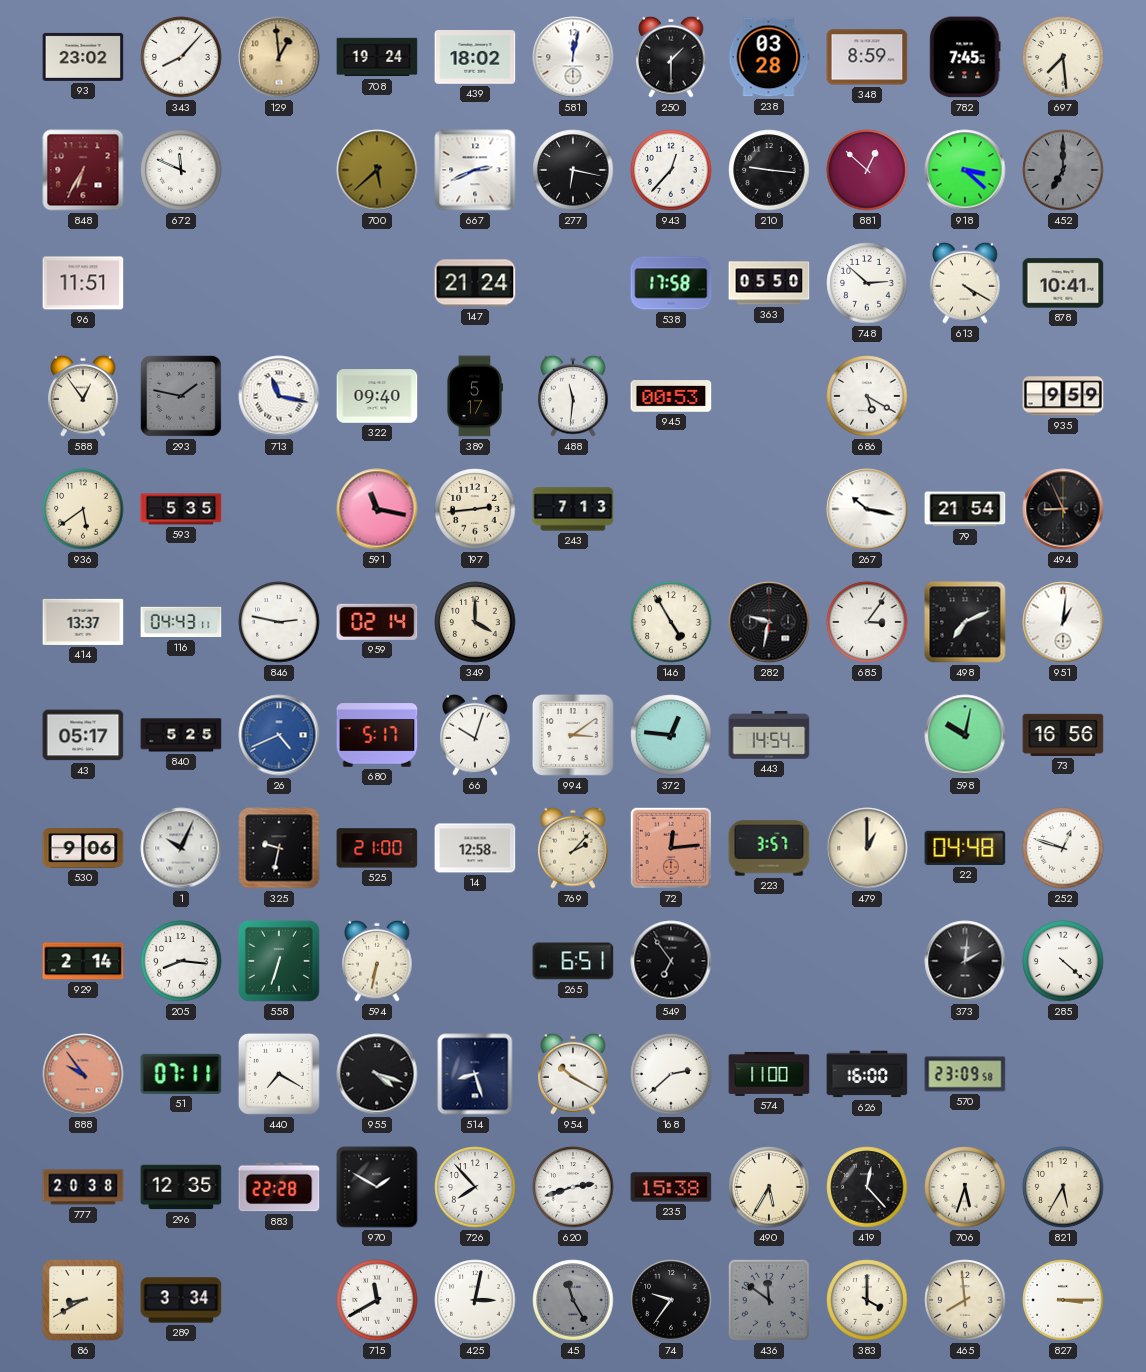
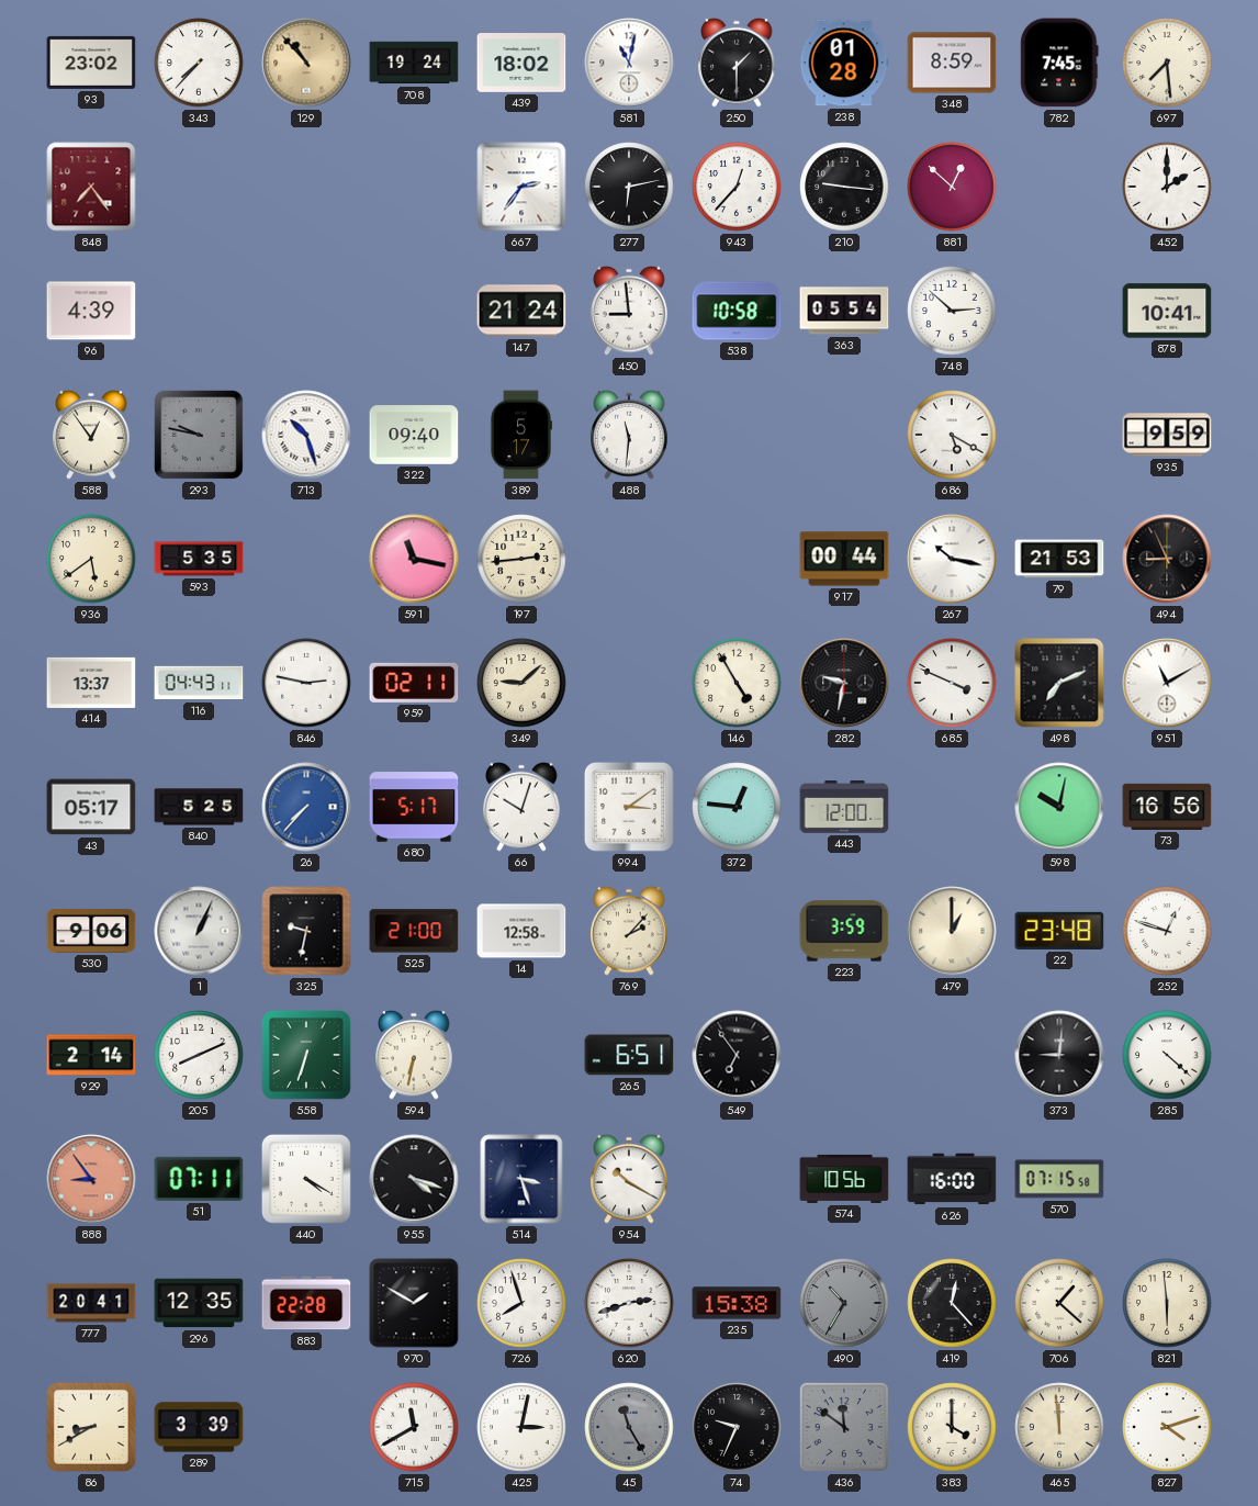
343: 8:07 -> 7:37 (199, 63)
129: 12:59 -> 10:53 (306, 63)
581: 12:02 -> 11:02 (629, 63)
238: 03:28 -> 01:28 (844, 63)
848: 6:35 -> 7:24 (91, 187)
672: 11:49 -> none (181, 170)
700: 5:38 -> none (377, 170)
667: 2:41 -> 2:36 (521, 187)
277: 6:17 -> 6:13 (629, 187)
918: 3:22 -> none (965, 170)
452: 7:00 -> 2:00 (1167, 187)
452 dial: grey -> white (1167, 187)
96: 11:51 -> 4:39 (91, 311)
450: none -> 8:59 (629, 311)
538: 17:58 -> 10:58 (737, 311)
363: 05:50 -> 05:54 (844, 311)
613: 4:20 -> none (965, 283)
293: 1:47 -> 9:47 (199, 435)
713: 11:17 -> 10:27 (306, 435)
945: 00:53 -> none (671, 396)
243: 7:13 -> none (573, 509)
917: none -> 00:44 (844, 559)
79: 21:54 -> 21:53 (1059, 559)
959: 02:14 -> 02:11 (414, 683)
349: 4:00 -> 9:08 (521, 683)
685: 3:06 -> 3:49 (952, 683)
951: 1:01 -> 11:10 (1167, 683)
26: 4:41 -> 7:37 (306, 807)
443: 14:54 -> 12:00 (844, 807)
1: 10:04 -> 1:04 (199, 931)
72: 12:14 -> none (671, 848)
223: 3:57 -> 3:59 (844, 931)
22: 04:48 -> 23:48 (1059, 931)
205: 8:16 -> 8:11 (199, 1055)
373: 2:01 -> 9:01 (1059, 1055)
888: 9:54 -> 8:54 (91, 1179)
440: 7:20 -> 4:20 (306, 1179)
514: 8:27 -> 3:27 (521, 1179)
168: 2:38 -> none (671, 1074)
574: 11:00 -> 10:56 (844, 1179)
570: 23:09 -> 07:15 (1059, 1179)
777: 20:38 -> 20:41 (91, 1303)
726: 7:53 -> 7:57 (521, 1303)
490: 5:35 -> 10:35 (844, 1303)
490 dial: cream -> grey (844, 1303)
706: 5:33 -> 1:22 (1059, 1303)
821: 5:35 -> 5:59 (1167, 1303)
289: 3:34 -> 3:39 (199, 1427)
74: 9:36 -> 9:34 (737, 1427)
465: 7:59 -> 11:59 (1059, 1427)
827: 3:15 -> 4:12 (1167, 1427)
